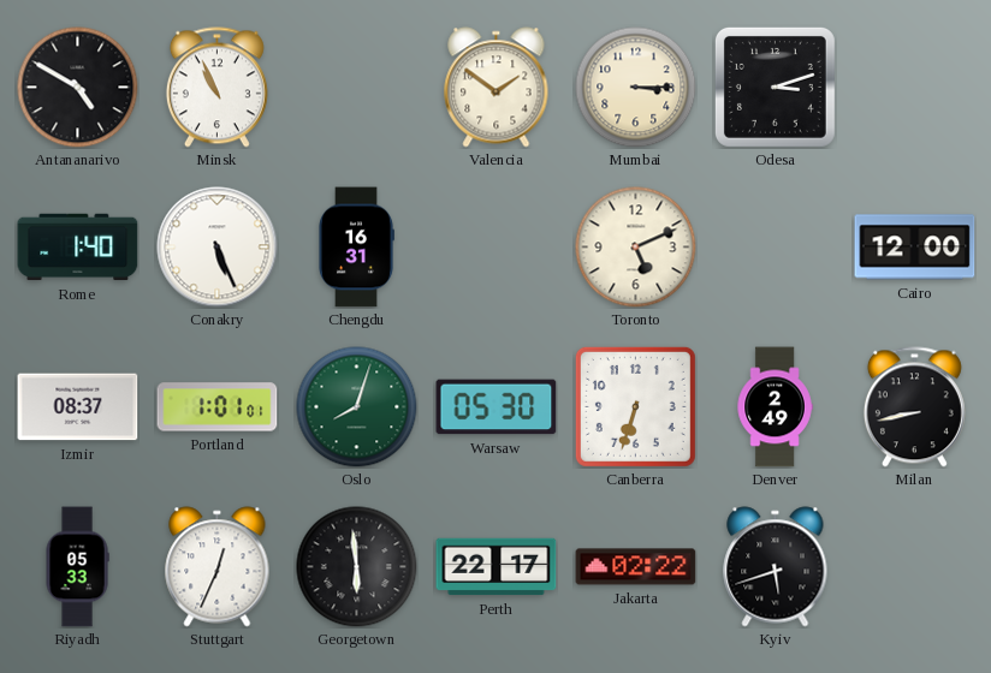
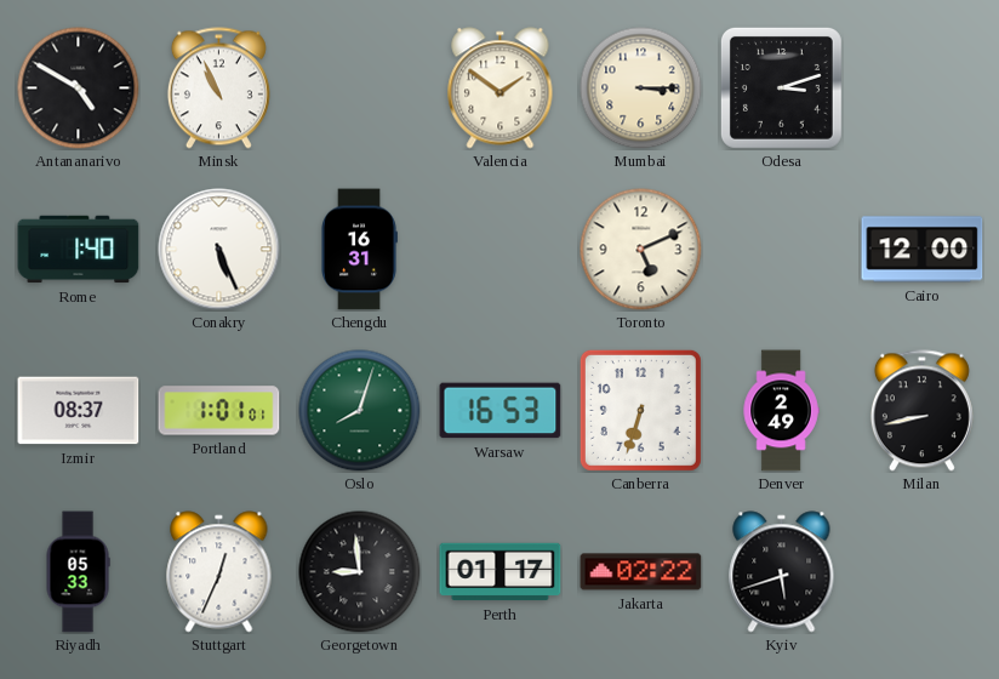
Warsaw: 05:30 -> 16:53 (501, 411)
Georgetown: 5:59 -> 8:59 (360, 572)
Perth: 22:17 -> 01:17 (501, 572)
